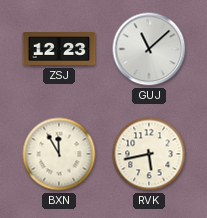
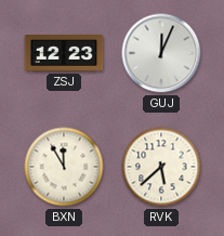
GUJ: 11:08 -> 12:04 (161, 53)
RVK: 5:43 -> 5:38 (161, 167)
